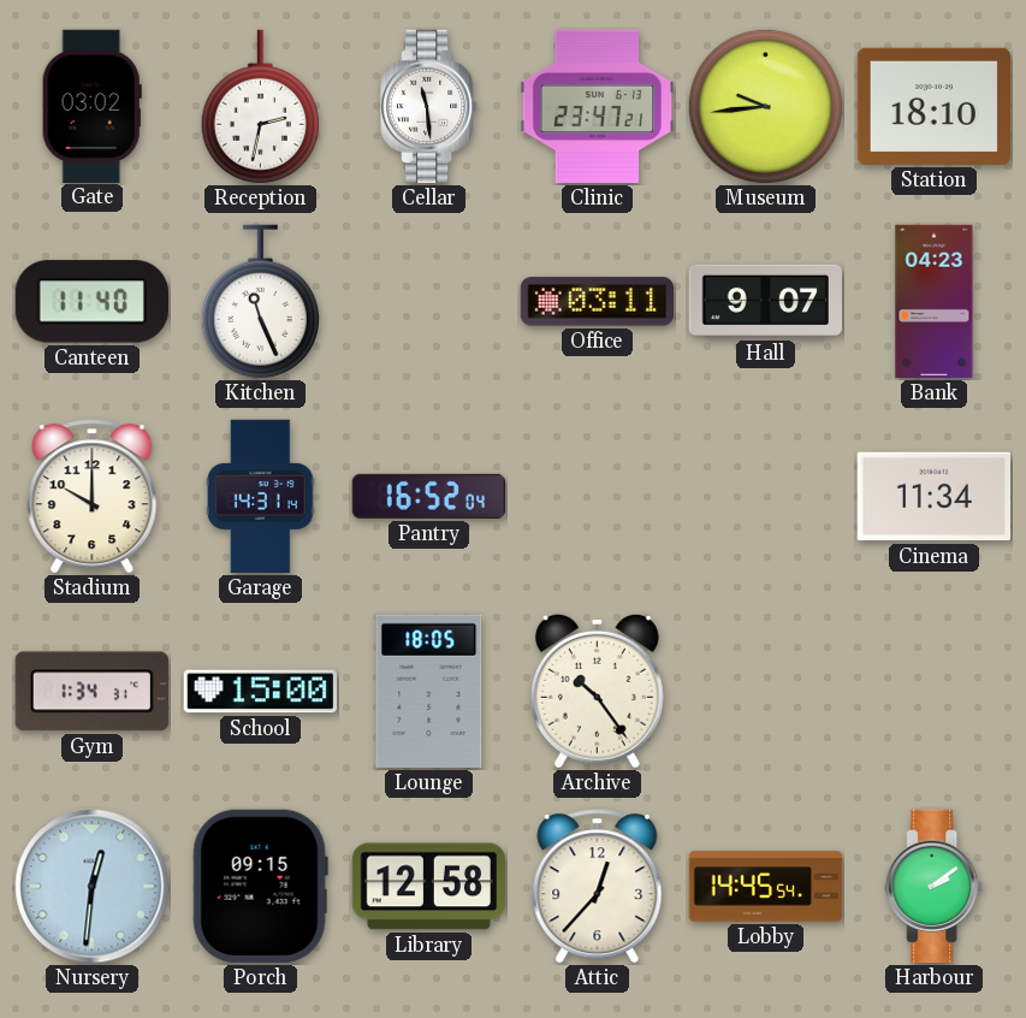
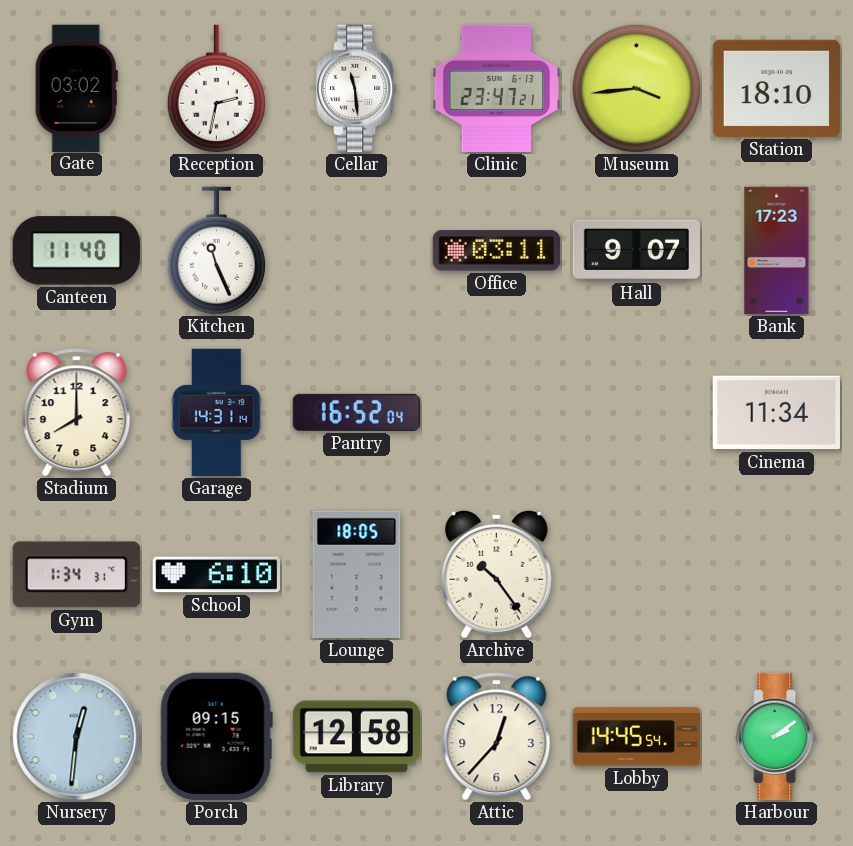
Museum: 9:44 -> 3:44 (636, 88)
Bank: 04:23 -> 17:23 (777, 251)
Stadium: 10:00 -> 8:00 (77, 413)
School: 15:00 -> 6:10 (216, 575)
